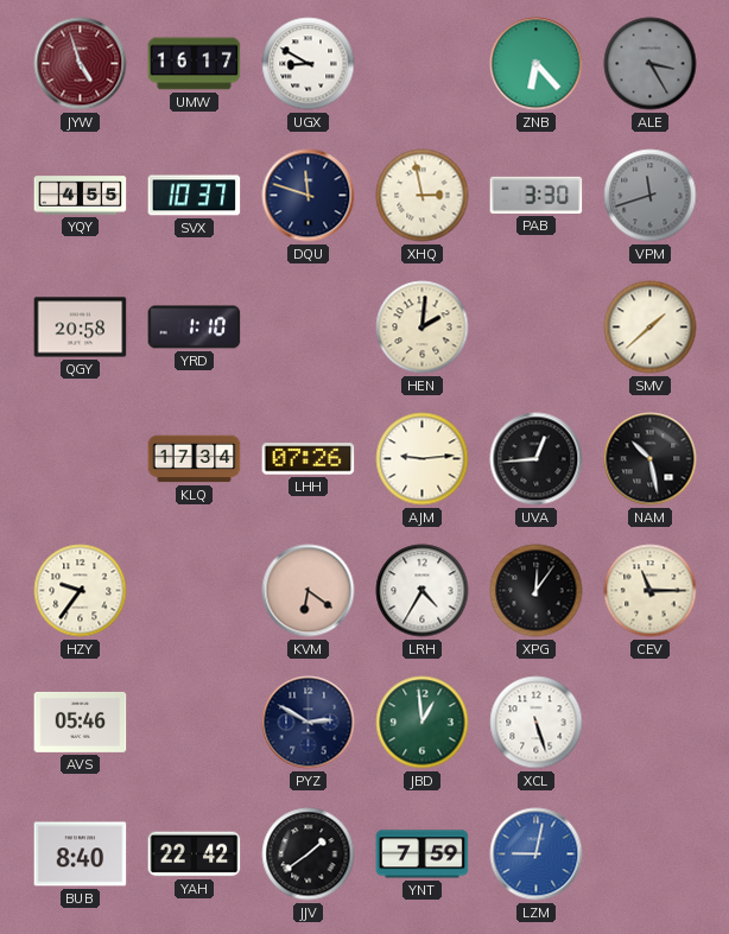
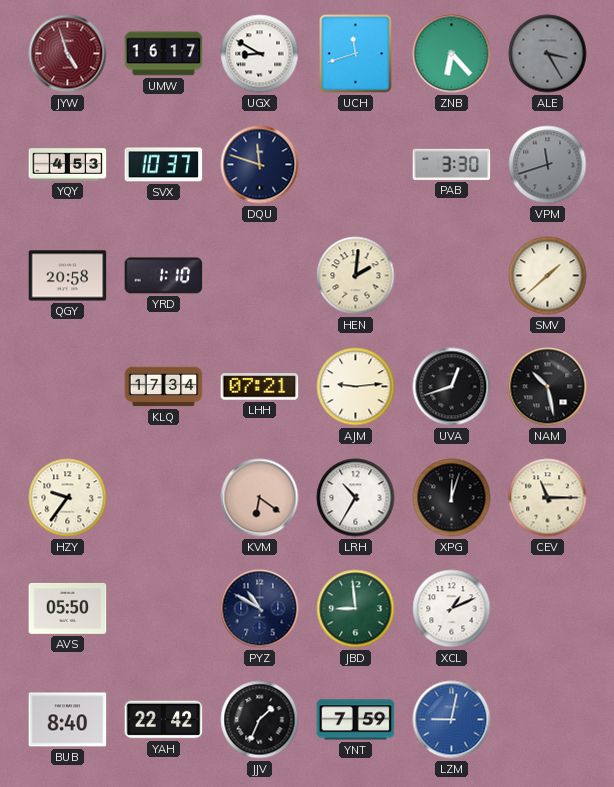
UCH: none -> 11:42 (356, 54)
YQY: 4:55 -> 4:53 (68, 165)
XHQ: 2:58 -> none (423, 196)
LHH: 07:26 -> 07:21 (260, 387)
UVA: 12:44 -> 12:42 (452, 387)
LRH: 4:35 -> 10:35 (356, 498)
XPG: 12:06 -> 12:03 (452, 498)
AVS: 05:46 -> 05:50 (68, 608)
PYZ: 2:50 -> 10:50 (260, 609)
JBD: 12:59 -> 8:59 (356, 609)
XCL: 5:27 -> 1:11 (452, 609)
JJV: 1:39 -> 1:34 (260, 720)
